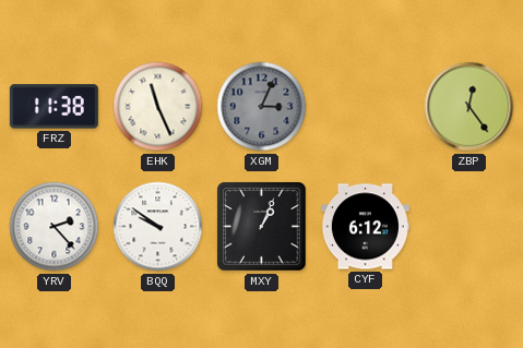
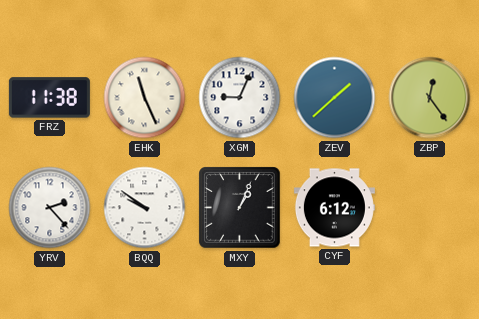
XGM: 3:04 -> 9:04 (240, 98)
XGM dial: grey -> white (240, 98)
ZEV: none -> 1:38 (335, 98)
